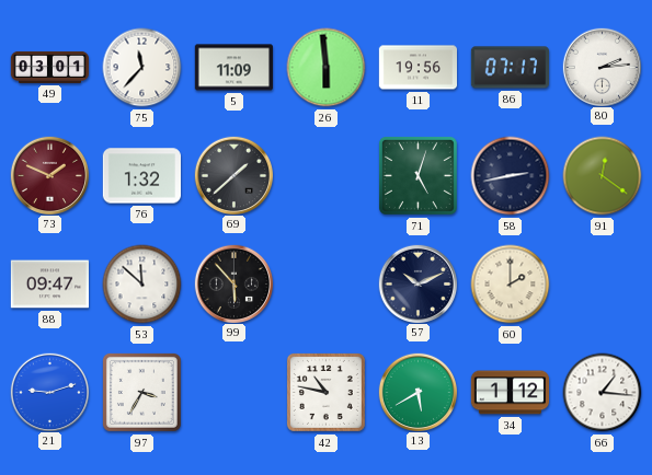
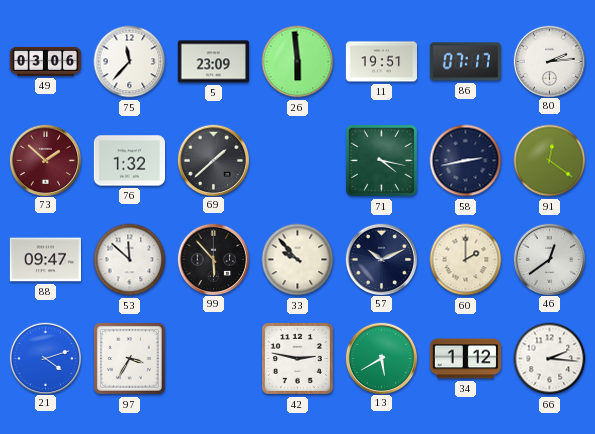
49: 03:01 -> 03:06 (45, 61)
5: 11:09 -> 23:09 (213, 62)
11: 19:56 -> 19:51 (381, 62)
73: 1:49 -> 1:52 (45, 160)
71: 5:03 -> 4:17 (381, 160)
33: none -> 9:53 (298, 260)
46: none -> 12:39 (549, 259)
21: 9:12 -> 4:12 (45, 358)
42: 10:47 -> 2:47 (297, 358)
66: 1:16 -> 2:16 (550, 359)
